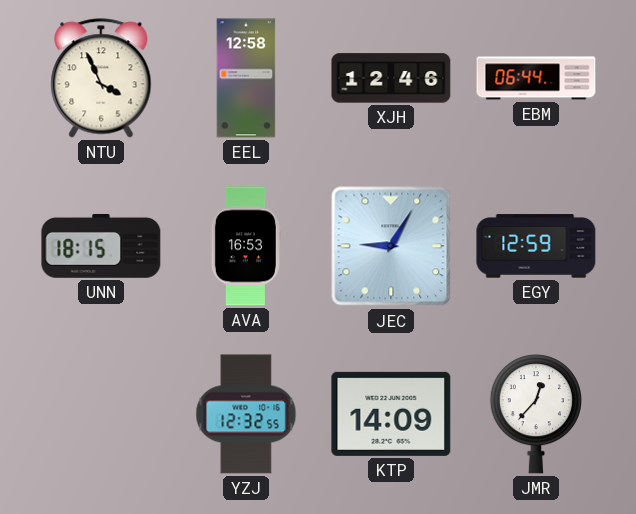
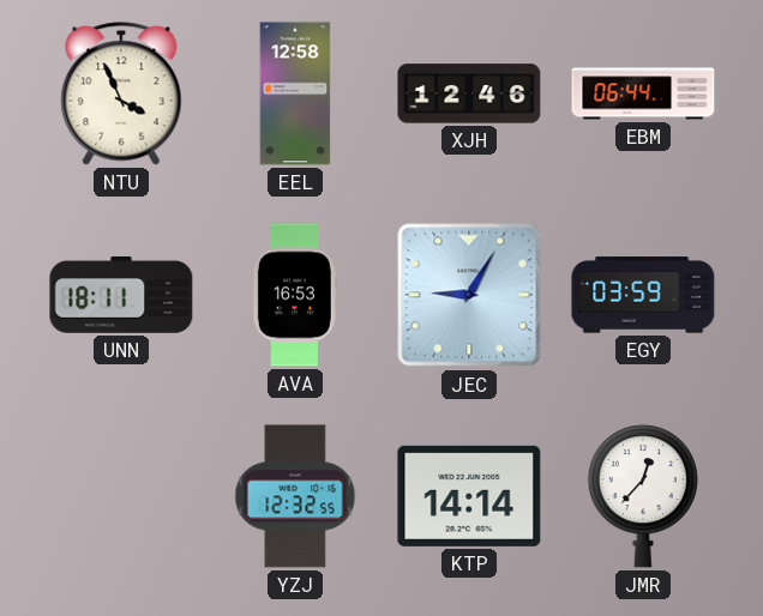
UNN: 18:15 -> 18:11 (121, 295)
EGY: 12:59 -> 03:59 (643, 295)
KTP: 14:09 -> 14:14 (469, 496)
